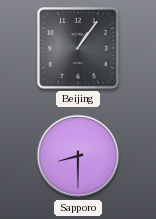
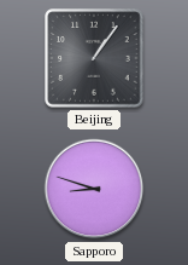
Sapporo: 8:30 -> 8:48 (94, 189)
